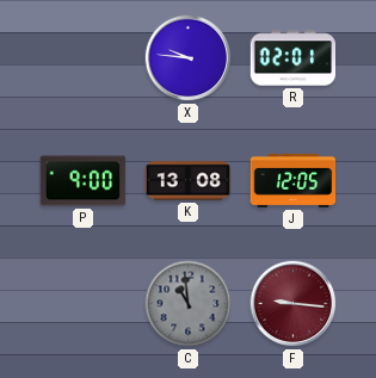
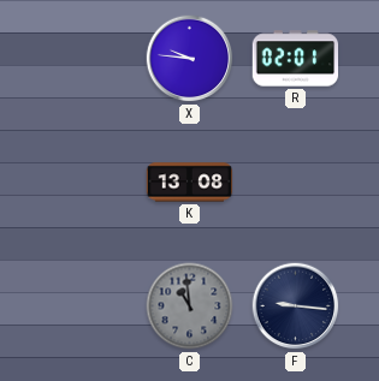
P: 9:00 -> none (84, 181)
J: 12:05 -> none (294, 180)
F dial: burgundy -> navy (296, 306)
